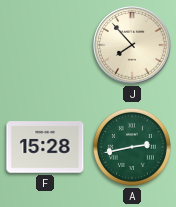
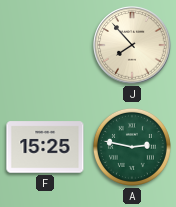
F: 15:28 -> 15:25 (45, 147)
A: 2:43 -> 2:47 (132, 147)
